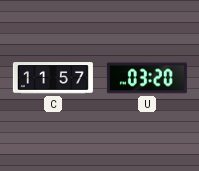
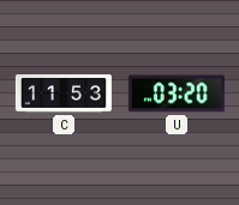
C: 11:57 -> 11:53 (64, 94)
